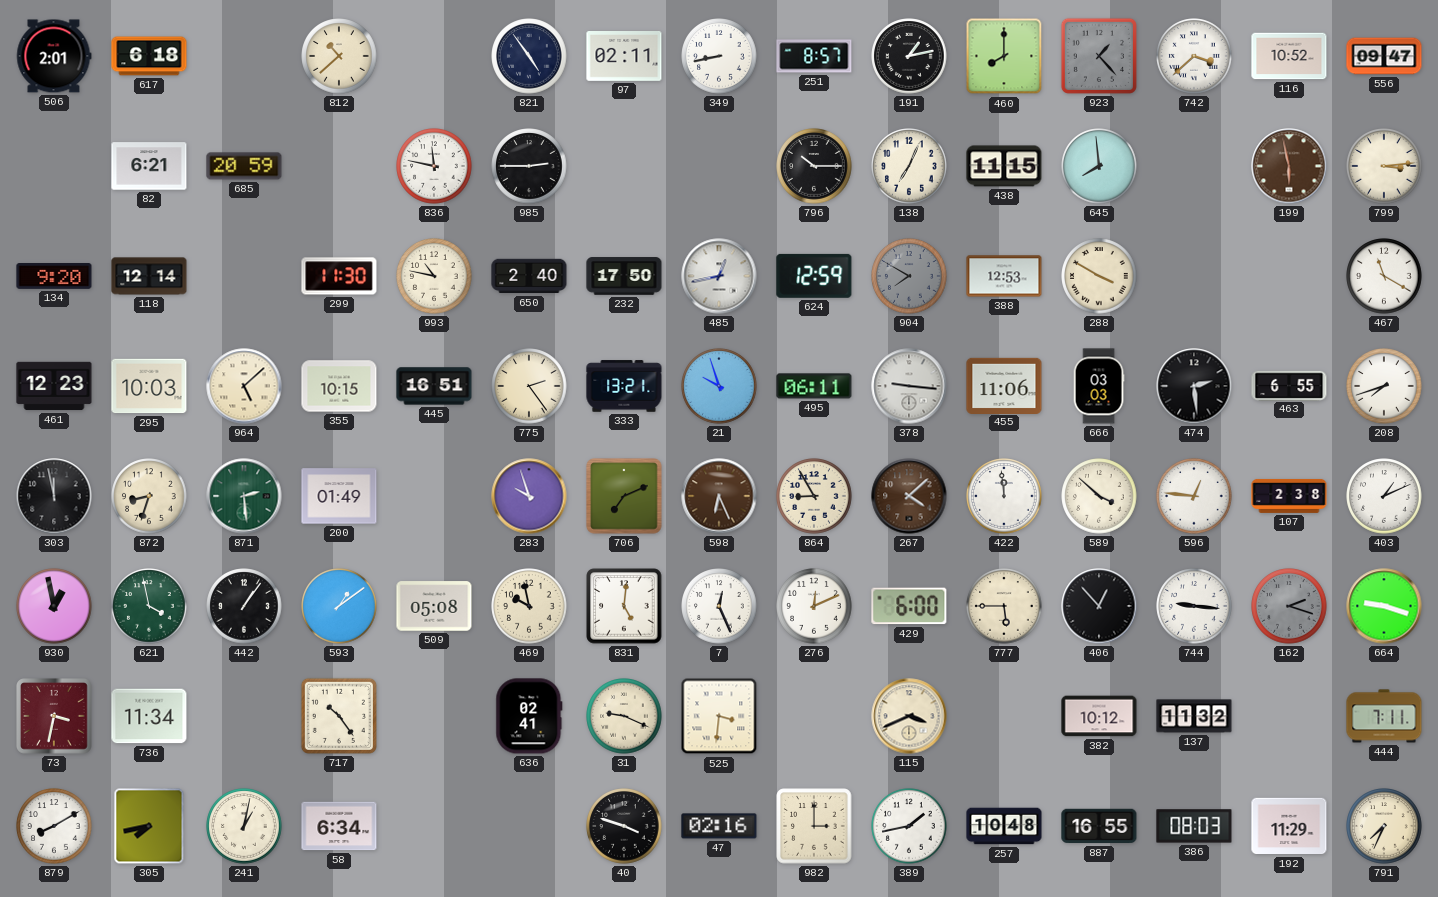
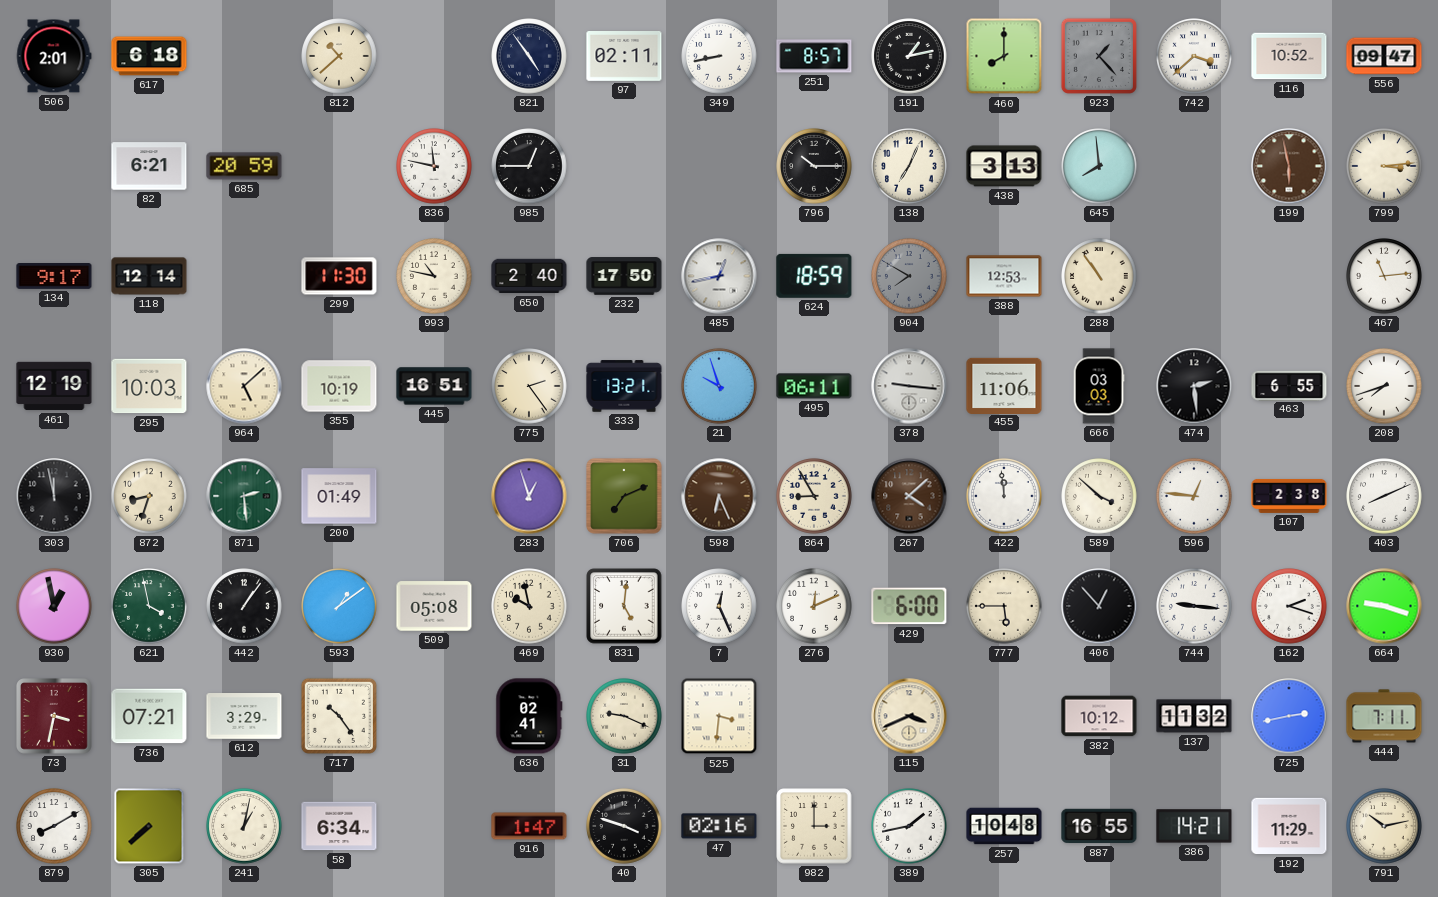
985: 2:45 -> 12:45 (529, 166)
438: 11:15 -> 3:13 (1004, 166)
134: 9:20 -> 9:17 (54, 277)
624: 12:59 -> 18:59 (814, 276)
288: 3:50 -> 10:54 (1099, 276)
467: 11:20 -> 11:14 (1384, 276)
461: 12:23 -> 12:19 (54, 386)
355: 10:15 -> 10:19 (339, 386)
283: 9:57 -> 12:57 (529, 496)
403: 1:11 -> 8:11 (1384, 496)
162 dial: grey -> white (1289, 606)
736: 11:34 -> 07:21 (149, 716)
612: none -> 3:29 (244, 717)
725: none -> 2:43 (1289, 716)
305: 7:43 -> 7:38 (149, 826)
916: none -> 1:47 (529, 826)
386: 08:03 -> 14:21 (1194, 826)
791: 7:34 -> 10:13 (1384, 826)
